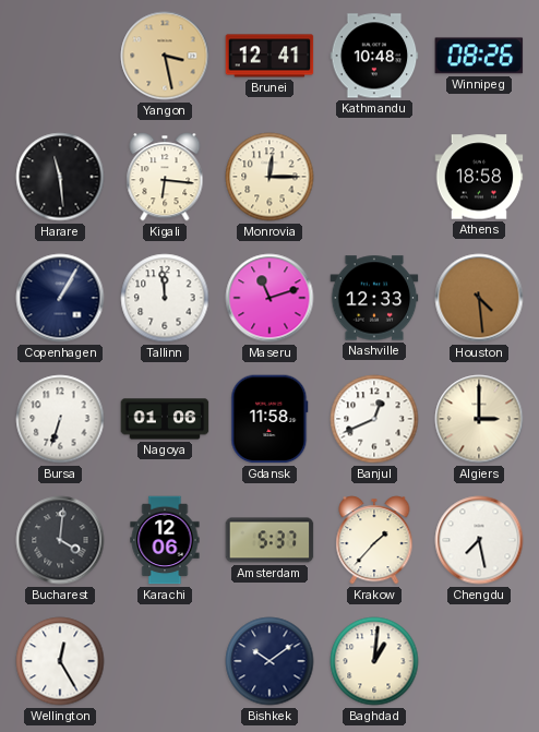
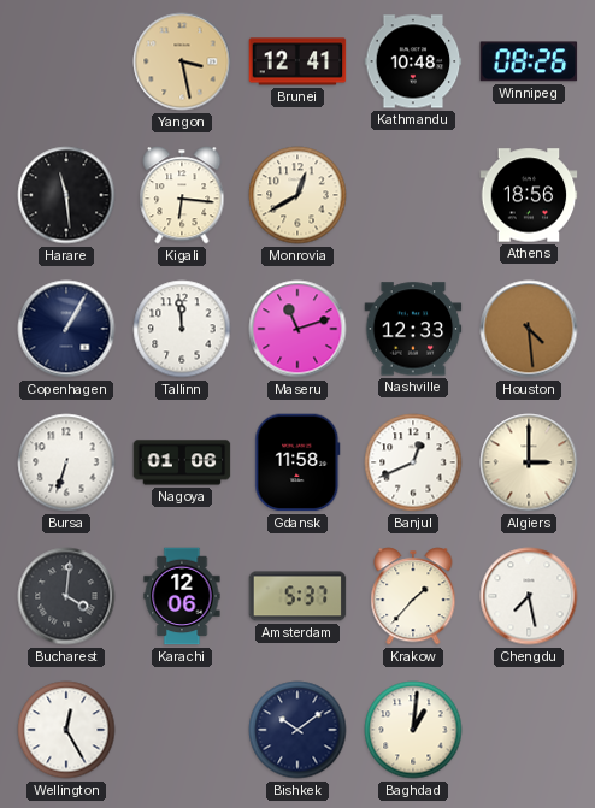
Monrovia: 12:15 -> 12:40 (297, 195)
Athens: 18:58 -> 18:56 (529, 195)
